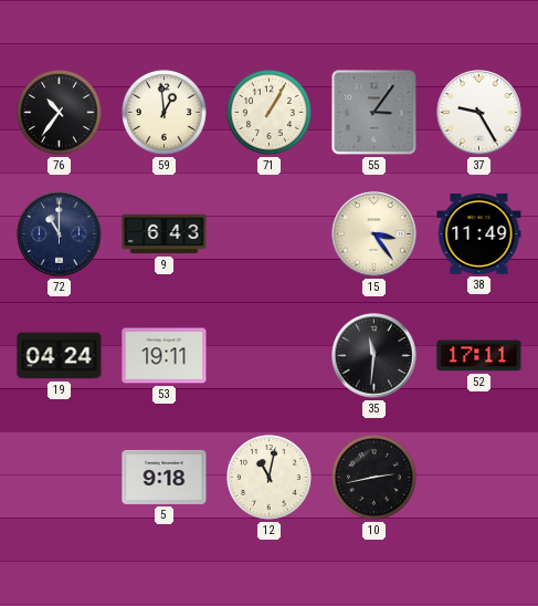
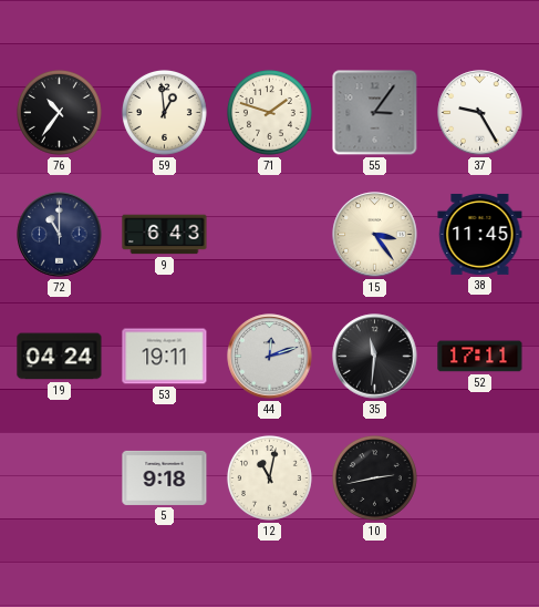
71: 1:05 -> 1:48 (269, 112)
38: 11:49 -> 11:45 (480, 234)
44: none -> 12:12 (270, 357)
